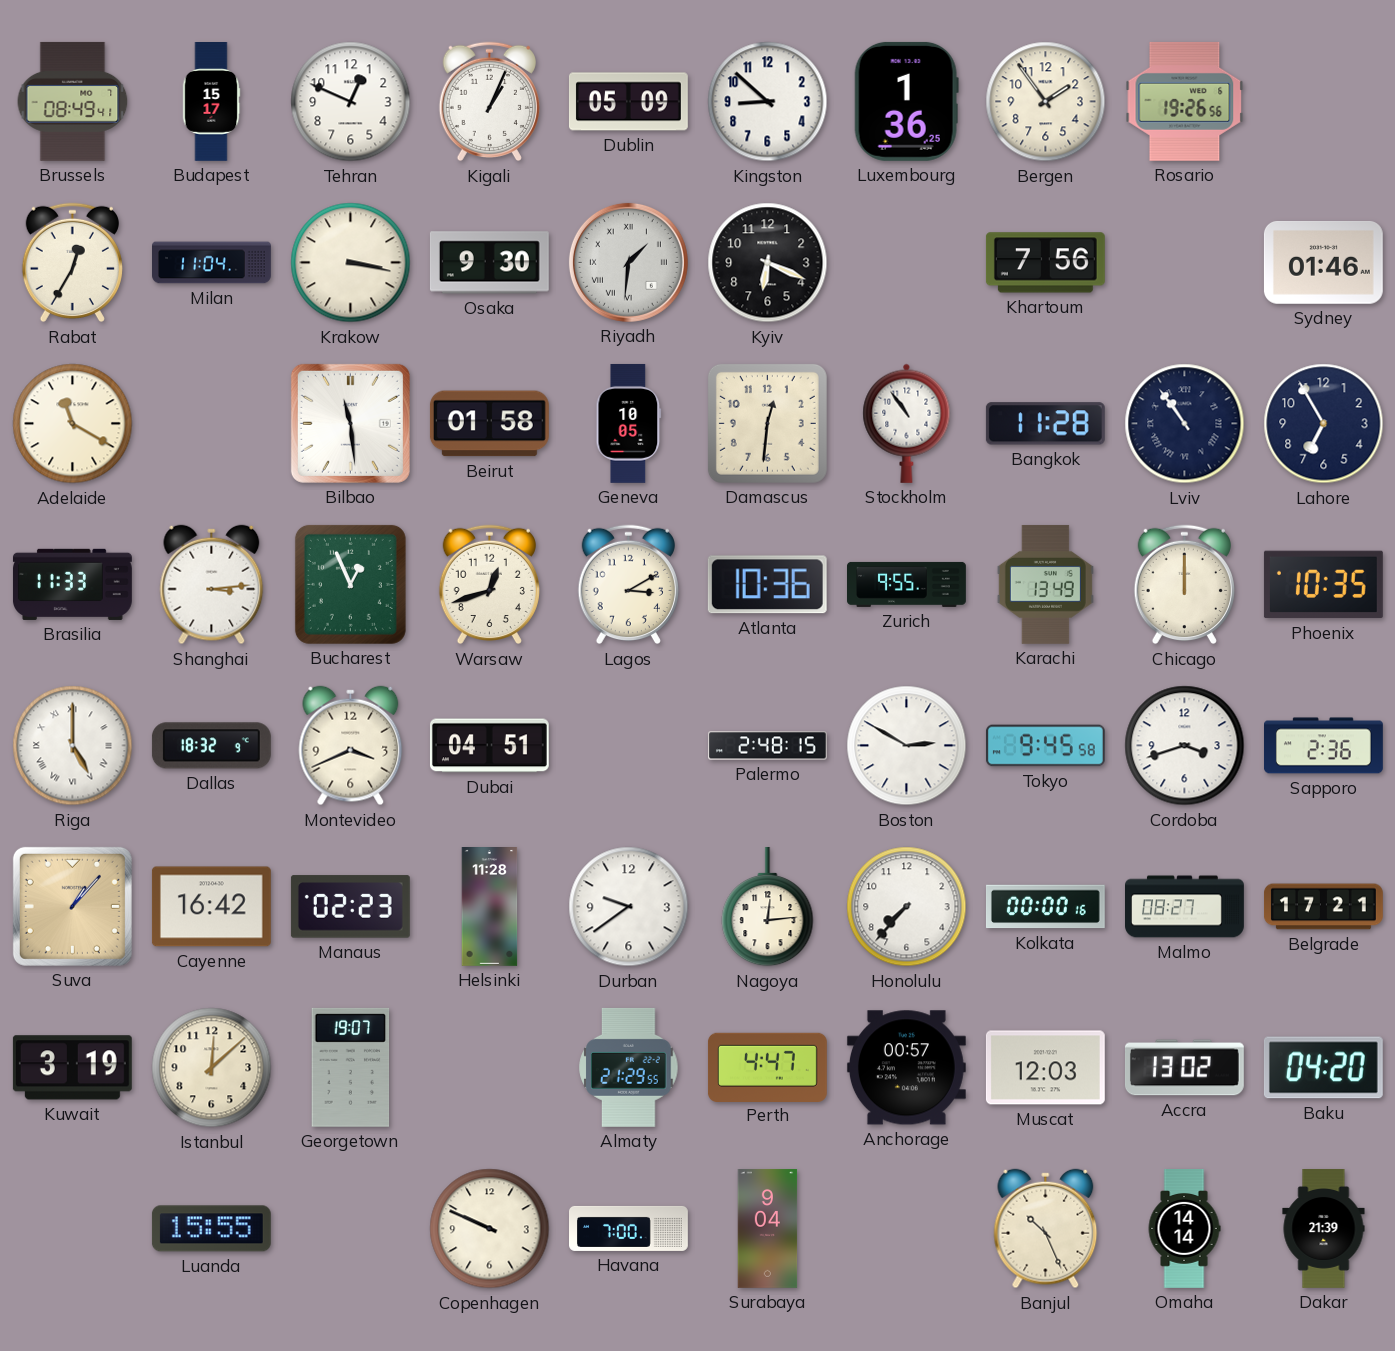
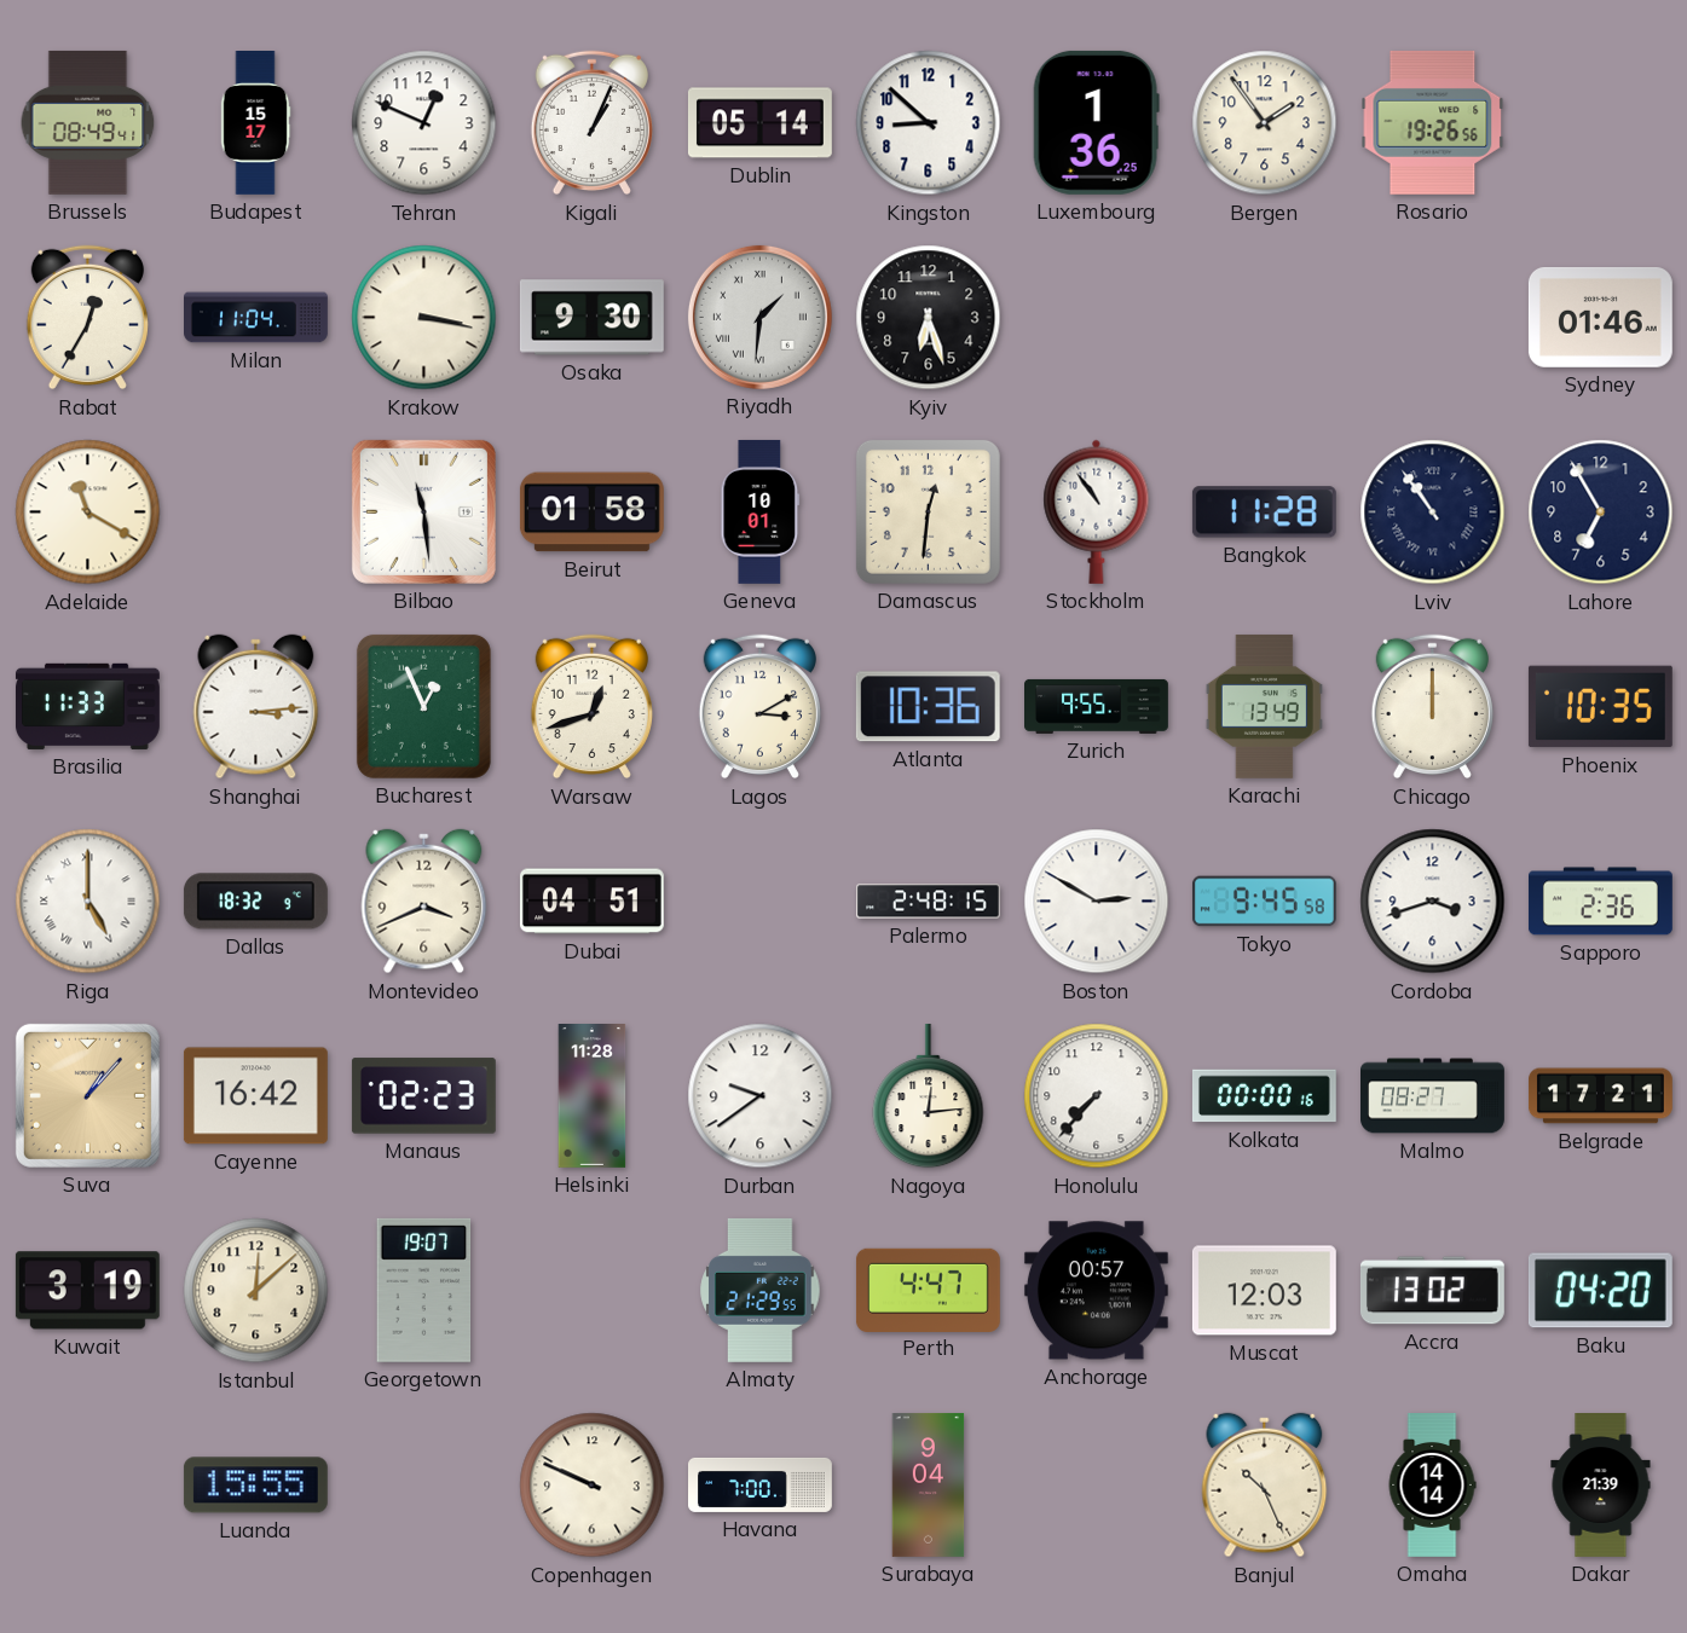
Dublin: 05:09 -> 05:14 (759, 123)
Kyiv: 6:19 -> 6:27 (929, 318)
Khartoum: 7:56 -> none (1045, 263)
Geneva: 10:05 -> 10:01 (761, 511)
